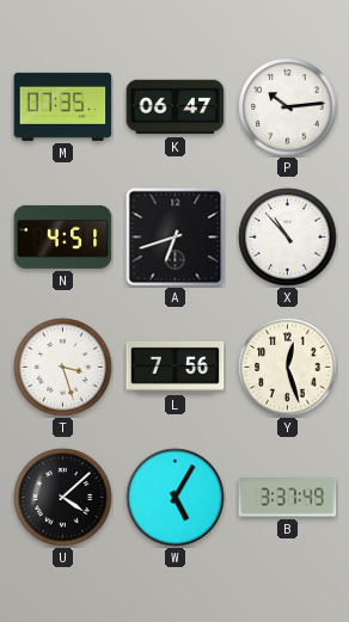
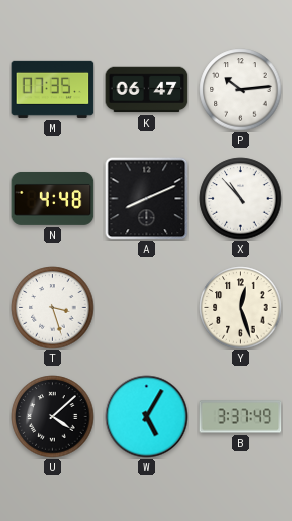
N: 4:51 -> 4:48 (53, 198)
A: 6:42 -> 8:11 (147, 199)
L: 7:56 -> none (176, 367)
